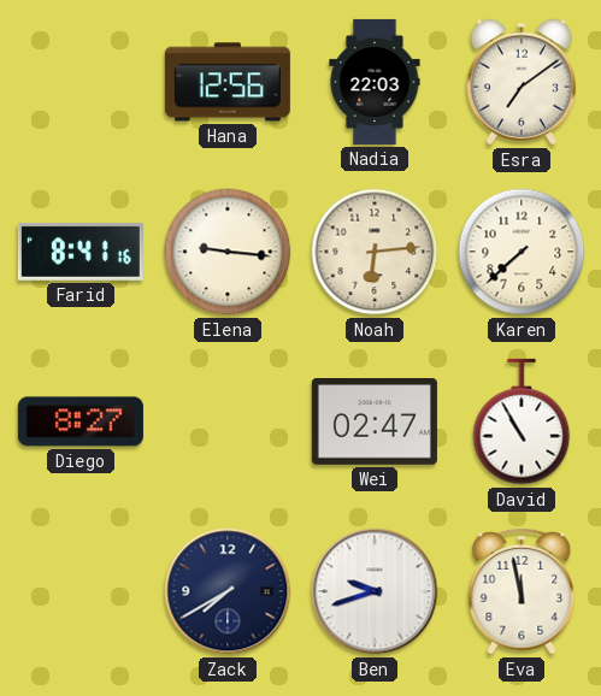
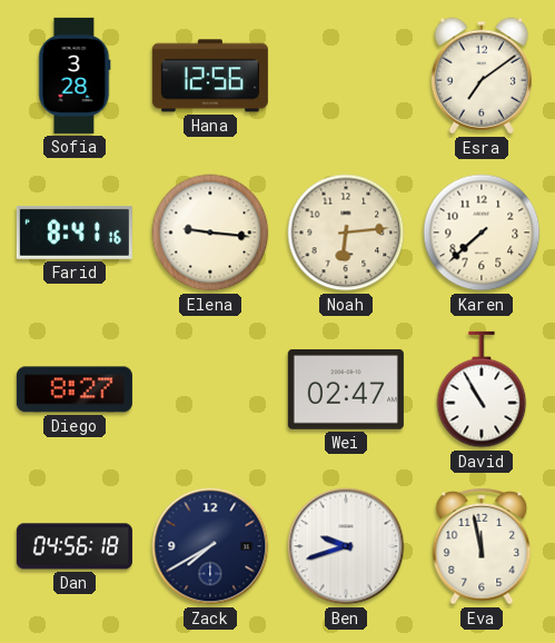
Sofia: none -> 3:28 (75, 76)
Nadia: 22:03 -> none (375, 82)
Dan: none -> 04:56 (75, 546)
